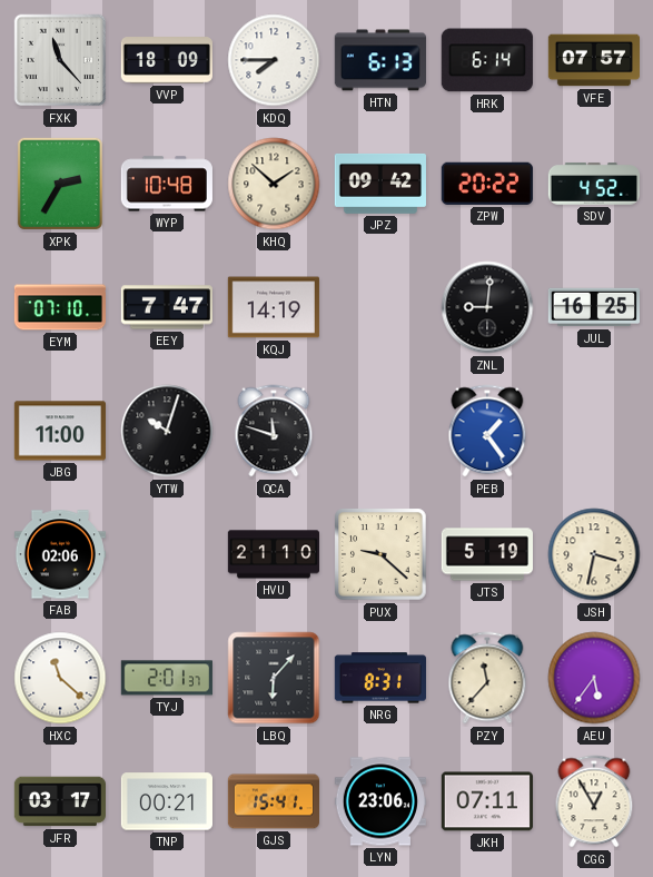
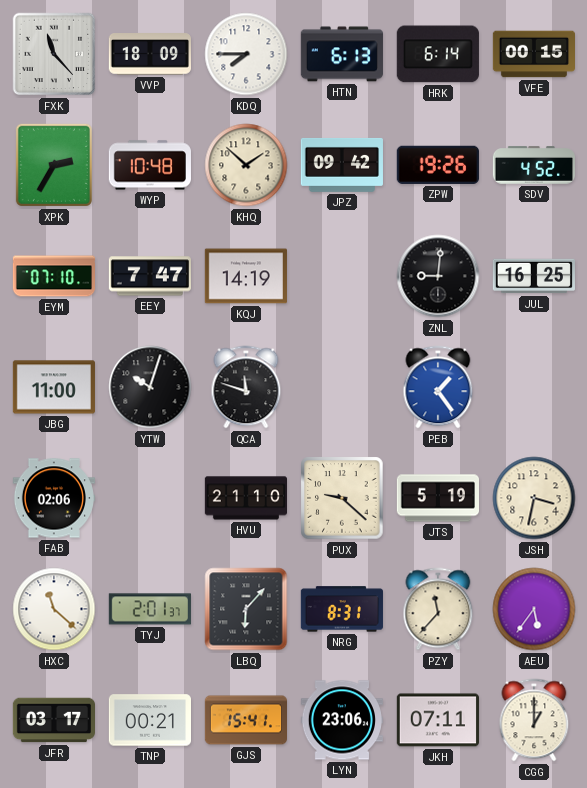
VFE: 07:57 -> 00:15 (533, 54)
ZPW: 20:22 -> 19:26 (438, 165)
CGG: 12:55 -> 1:00 (534, 720)
